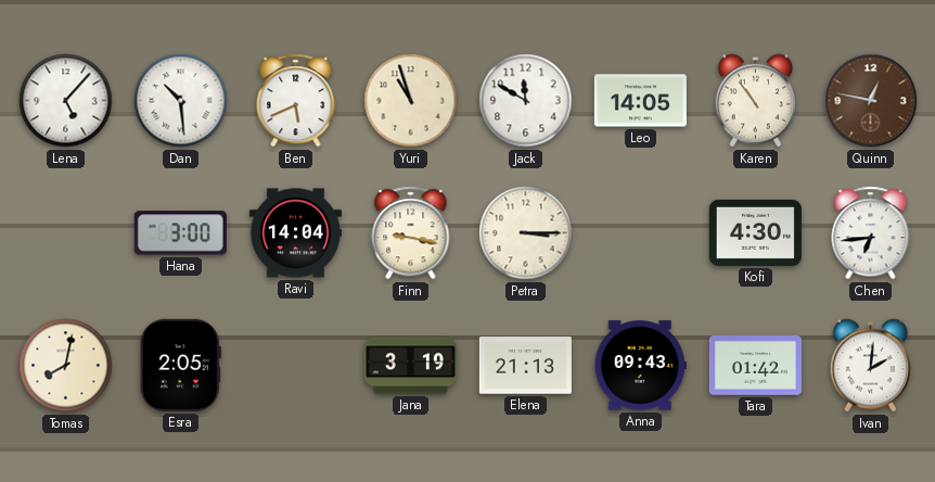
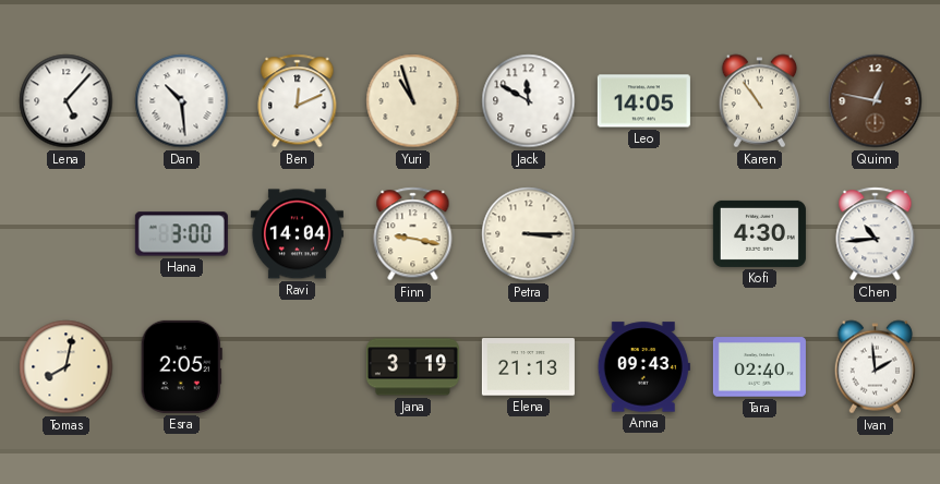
Ben: 5:41 -> 12:11 (298, 101)
Chen: 6:44 -> 10:44 (876, 234)
Tara: 01:42 -> 02:40 (759, 367)
Ivan: 2:01 -> 1:59 (875, 367)
